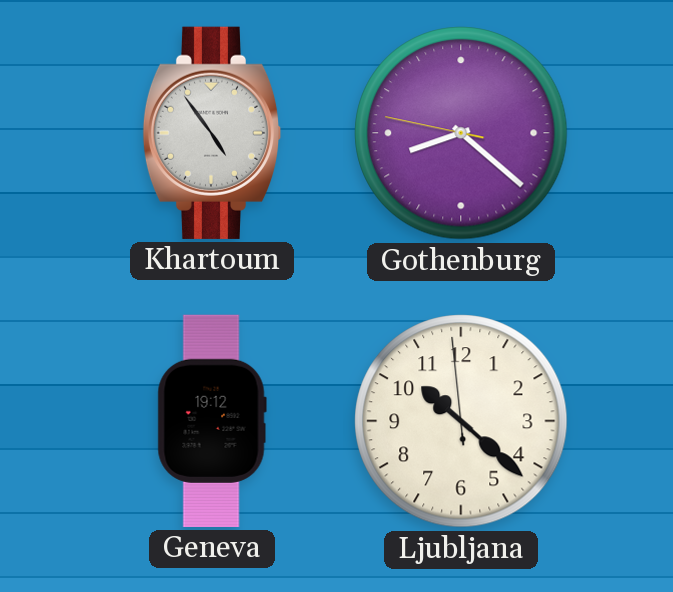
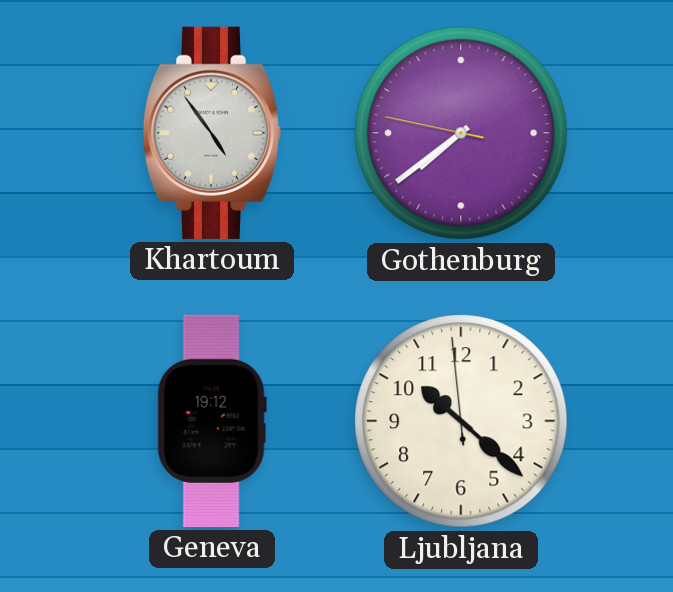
Gothenburg: 8:21 -> 7:38 (461, 133)
